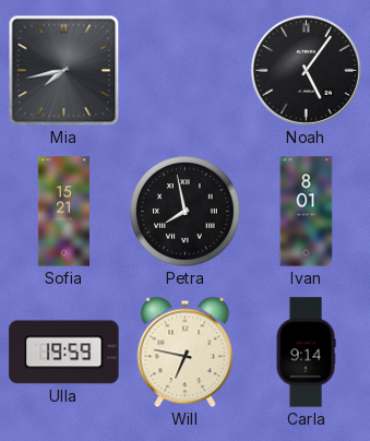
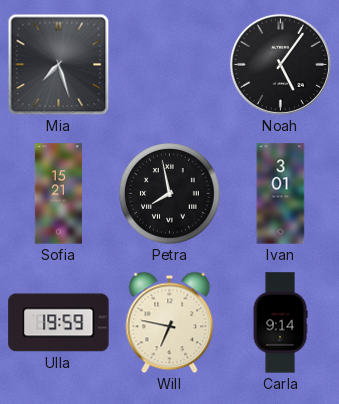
Mia: 7:43 -> 7:27 (59, 65)
Ivan: 8:01 -> 3:01 (281, 194)
